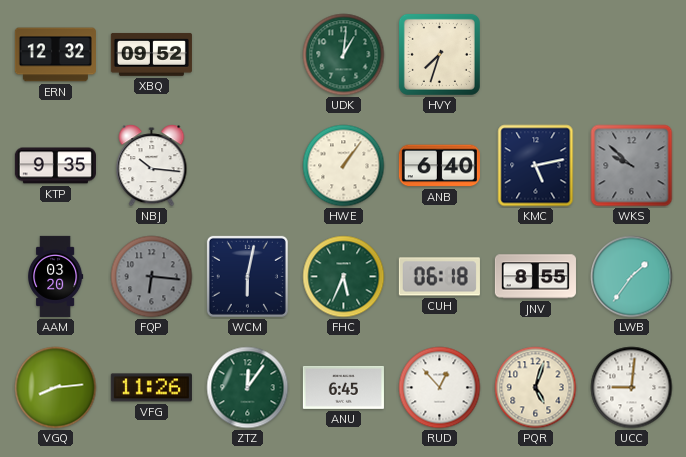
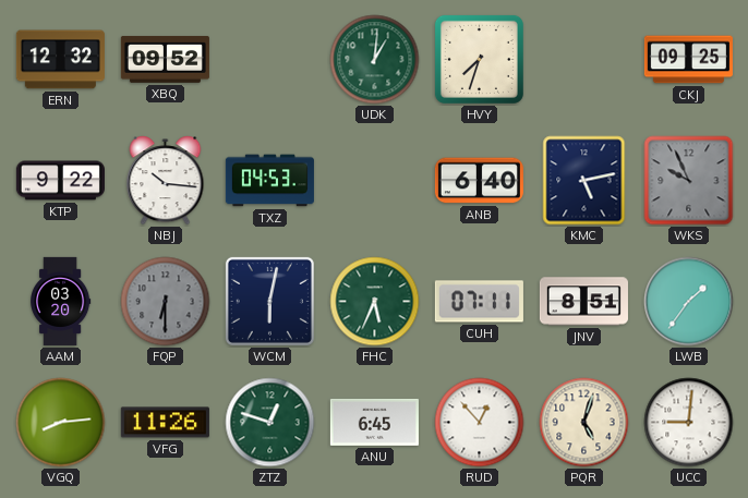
CKJ: none -> 09:25 (688, 60)
KTP: 9:35 -> 9:22 (60, 181)
TXZ: none -> 04:53 (269, 181)
HWE: 1:06 -> none (344, 166)
WKS: 9:52 -> 9:56 (689, 181)
FQP: 6:16 -> 6:30 (166, 302)
CUH: 06:18 -> 07:11 (479, 302)
JNV: 8:55 -> 8:51 (583, 302)
ZTZ: 12:06 -> 12:48 (270, 423)
